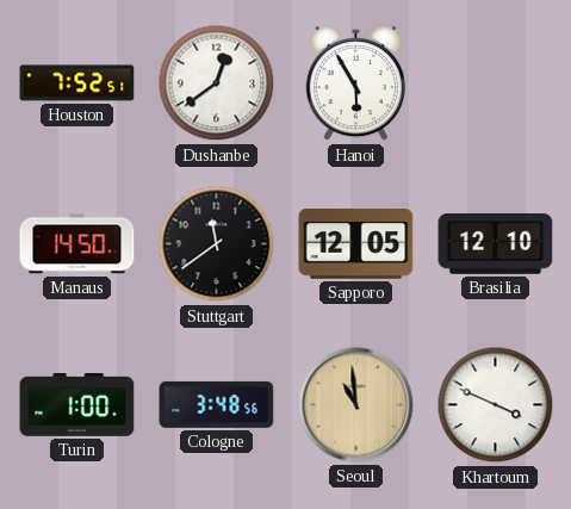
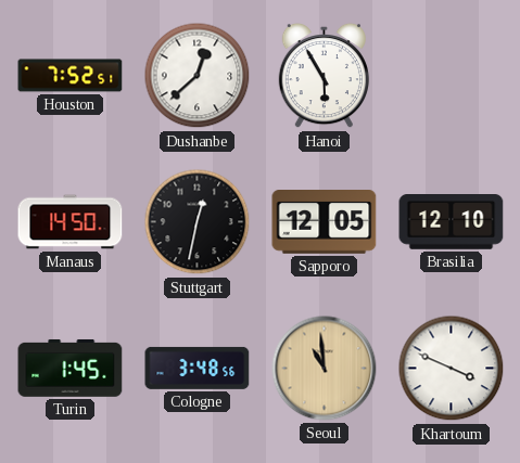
Dushanbe: 12:39 -> 12:38 (198, 76)
Stuttgart: 11:39 -> 12:32 (198, 222)
Turin: 1:00 -> 1:45 (71, 368)
